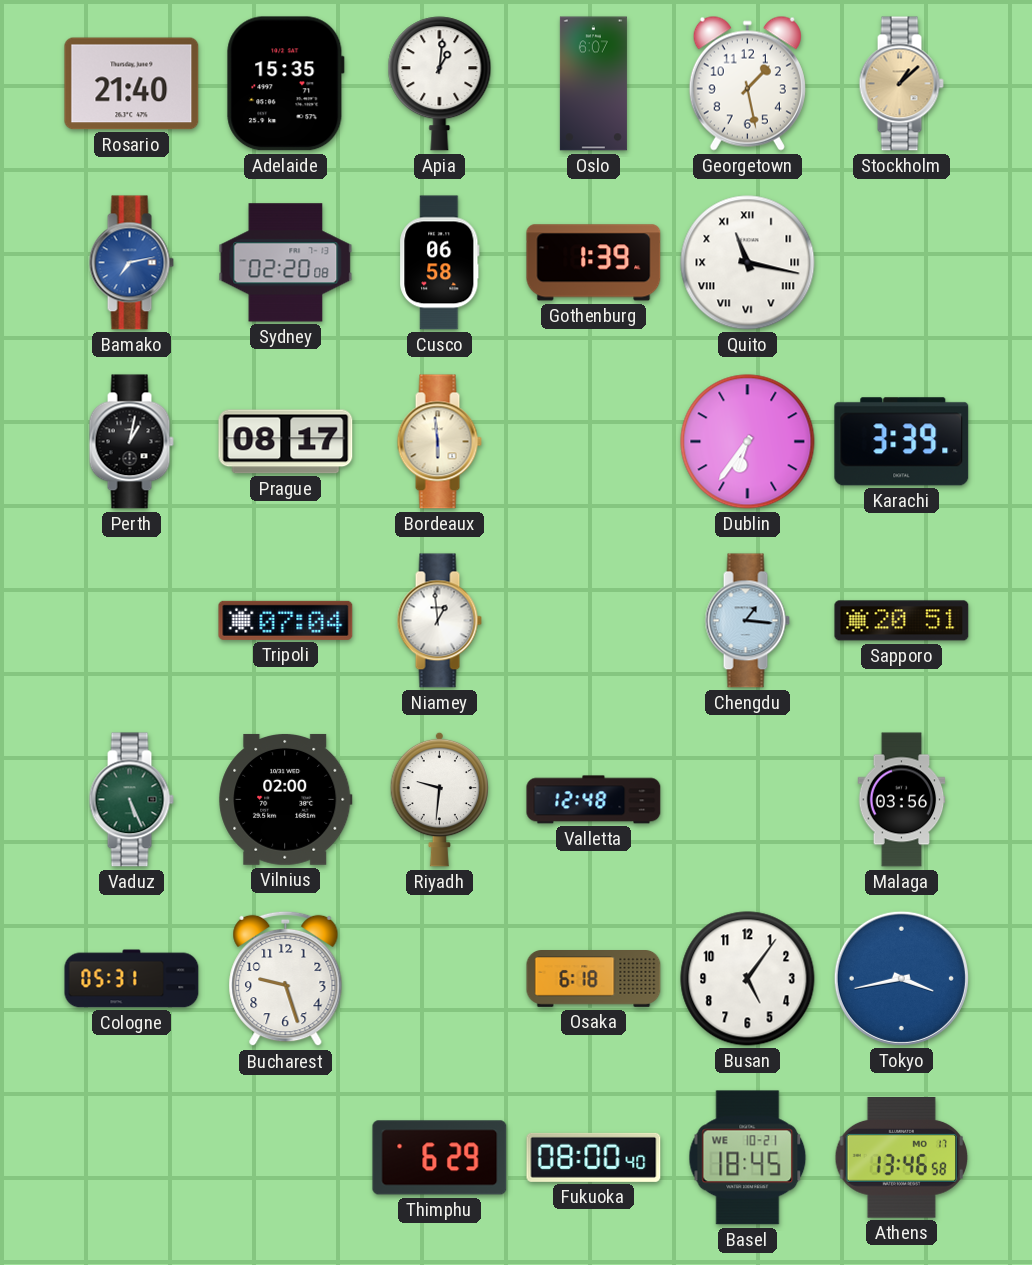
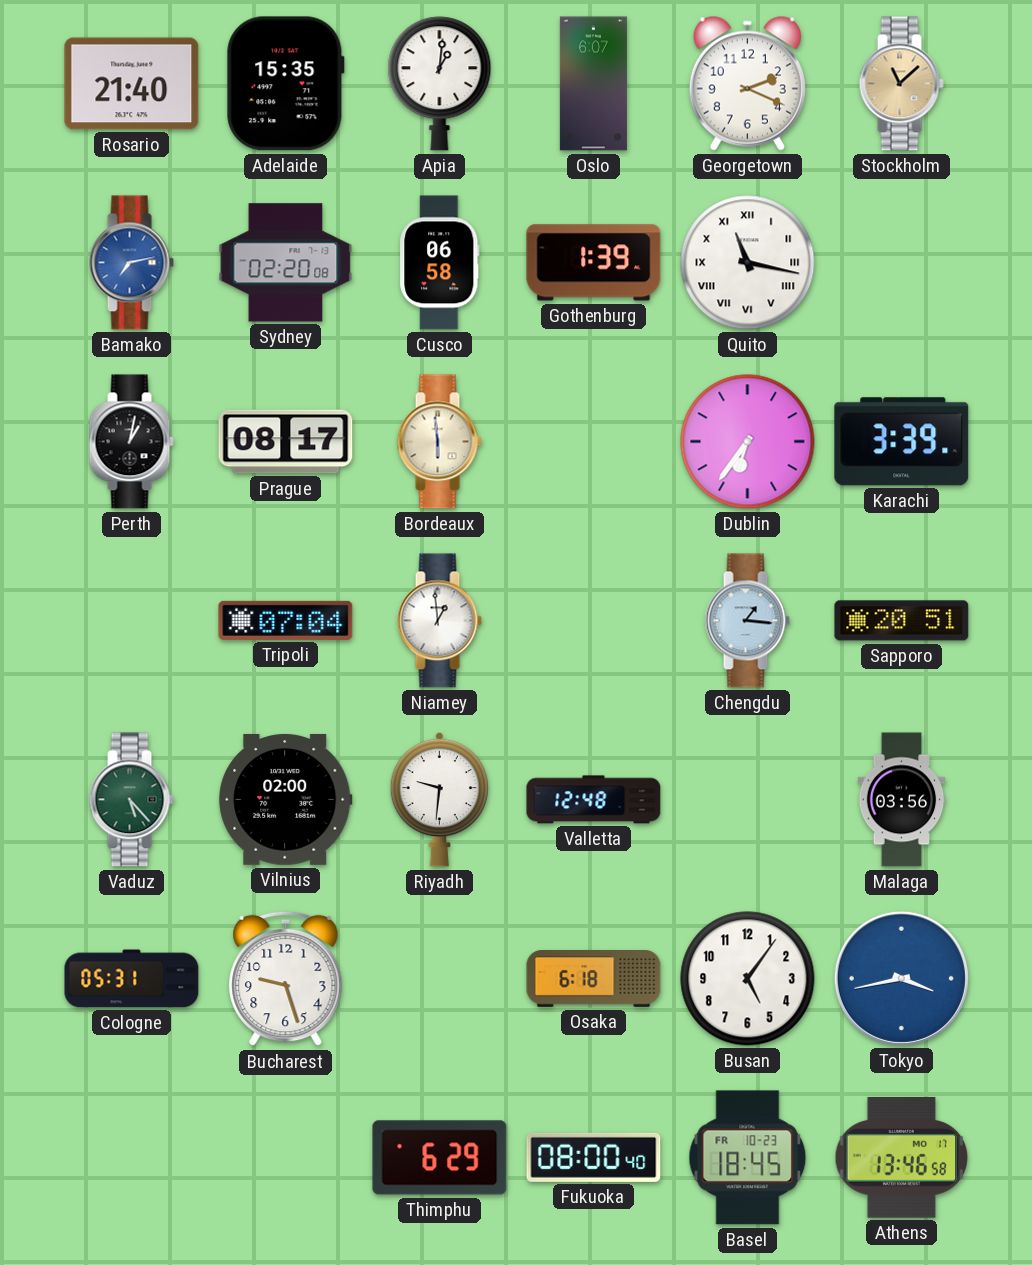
Georgetown: 1:28 -> 2:19 (747, 83)
Stockholm: 1:08 -> 11:08 (901, 84)
Vaduz: 5:26 -> 5:23 (131, 800)
Basel date: WE 10-21 -> FR 10-23 (748, 1158)
